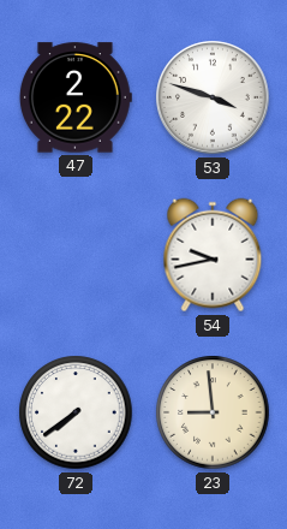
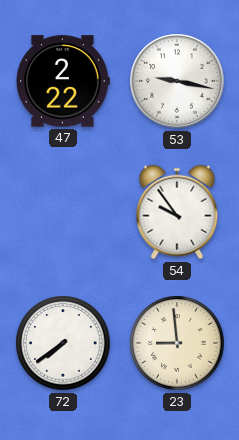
53: 3:48 -> 9:17 (177, 81)
54: 9:43 -> 9:54 (177, 212)
